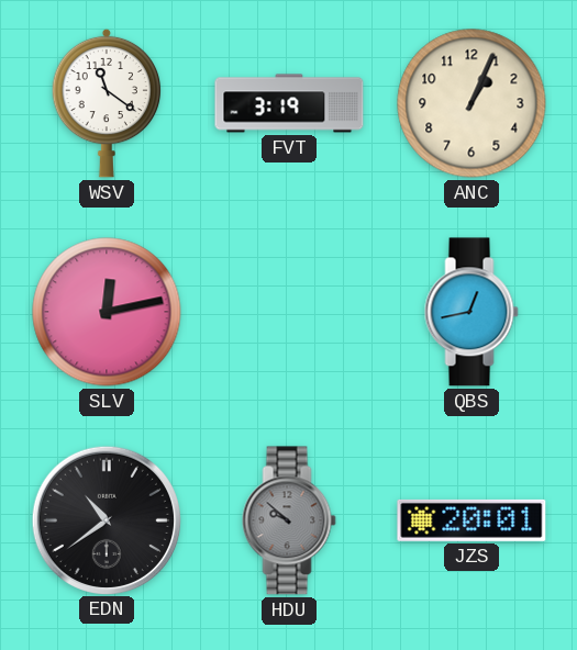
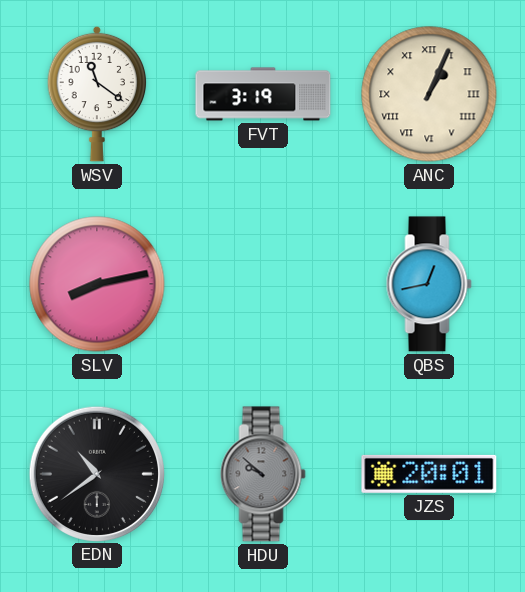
ANC numerals: Arabic -> Roman (429, 94)
SLV: 12:13 -> 8:13 (97, 284)
